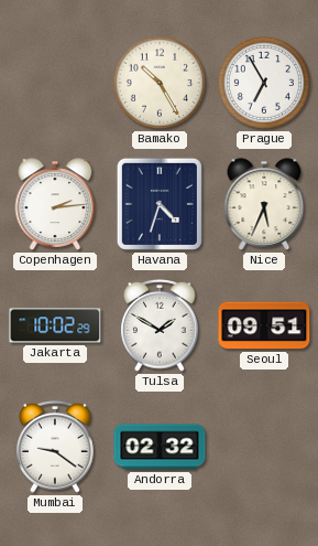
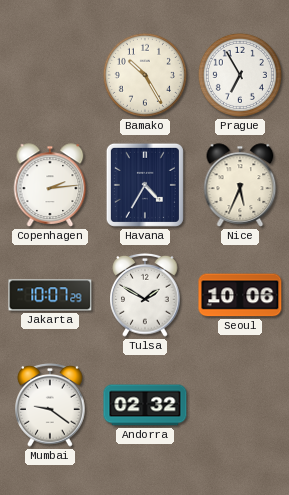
Havana: 4:33 -> 4:35 (145, 185)
Jakarta: 10:02 -> 10:07 (50, 295)
Seoul: 09:51 -> 10:06 (240, 295)
